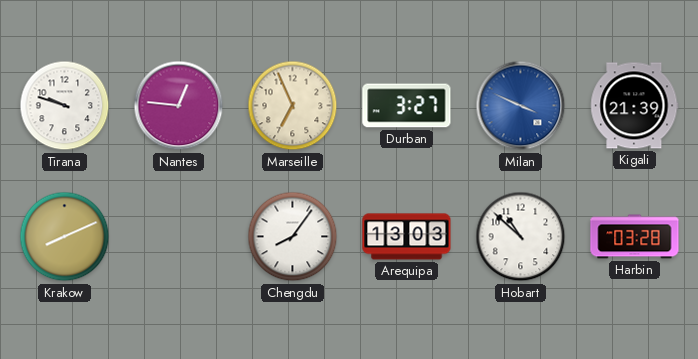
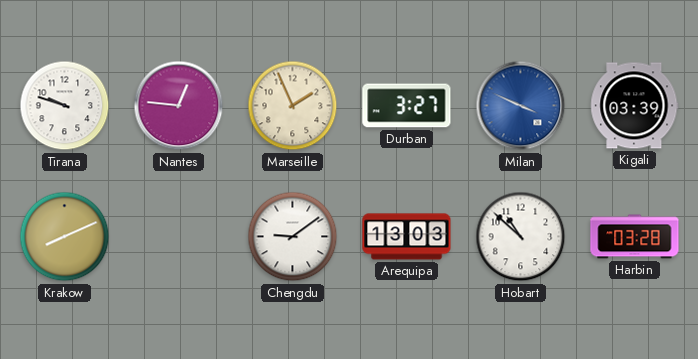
Marseille: 6:56 -> 1:56 (293, 106)
Kigali: 21:39 -> 03:39 (635, 106)
Chengdu: 8:06 -> 9:09 (293, 237)
